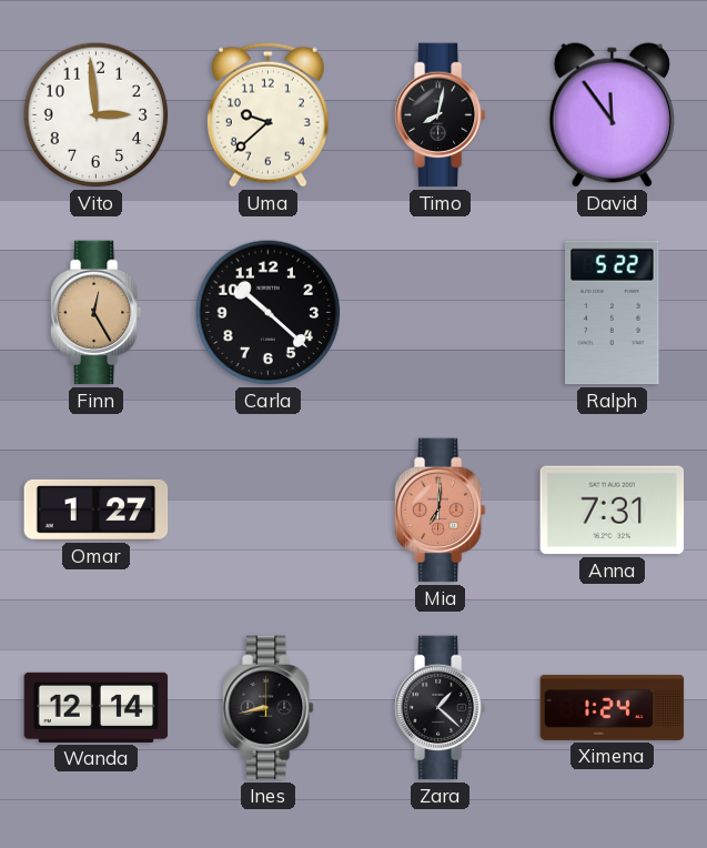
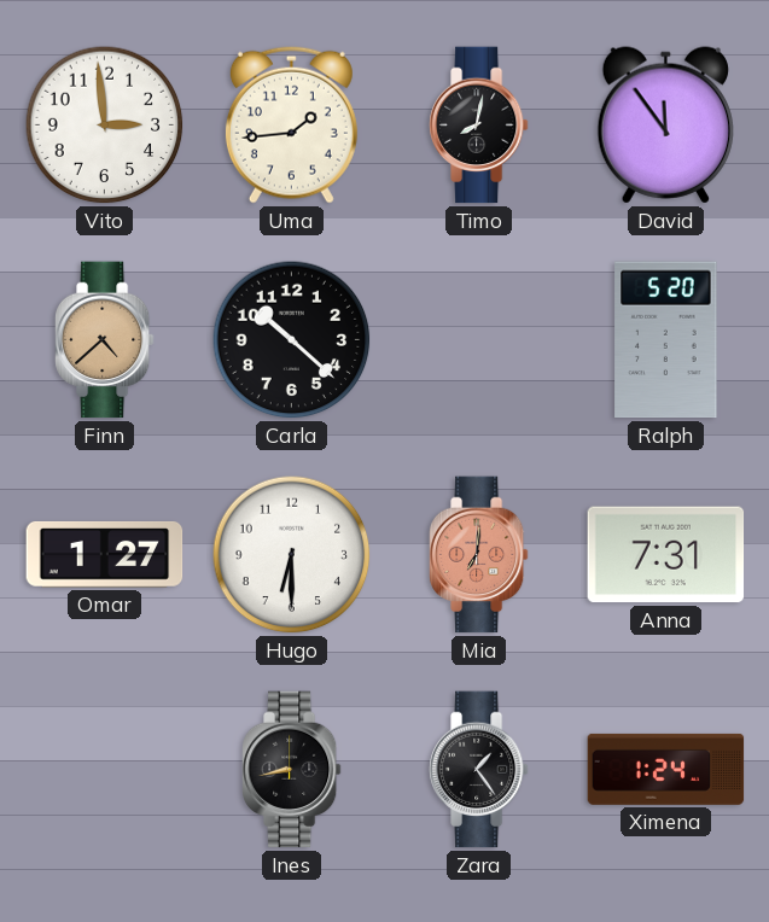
Uma: 9:38 -> 1:44 (291, 124)
Finn: 12:25 -> 4:38 (104, 340)
Ralph: 5:22 -> 5:20 (666, 340)
Hugo: none -> 6:30 (292, 555)
Wanda: 12:14 -> none (97, 707)
Zara: 1:22 -> 1:24 (478, 770)
